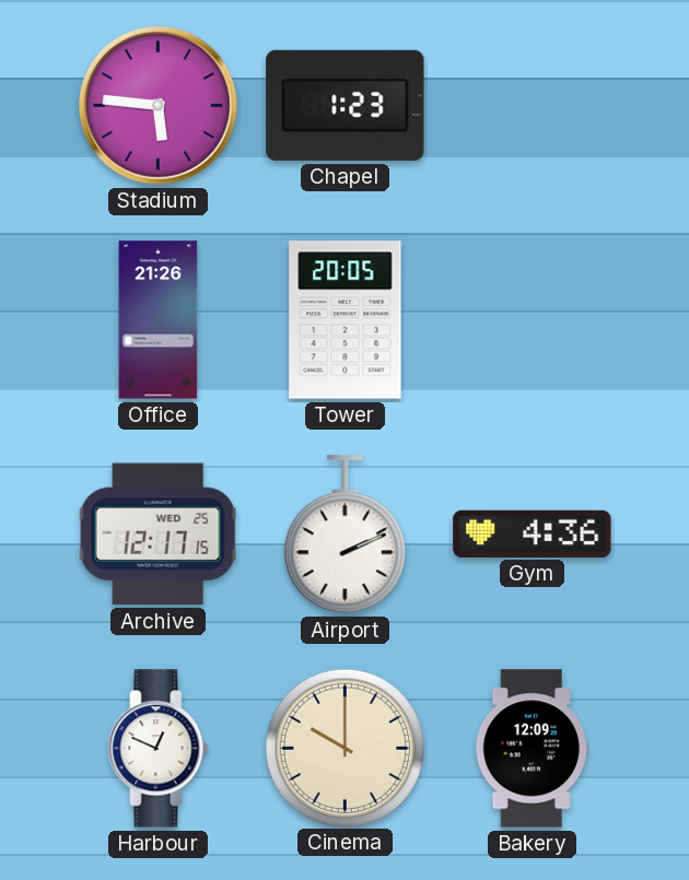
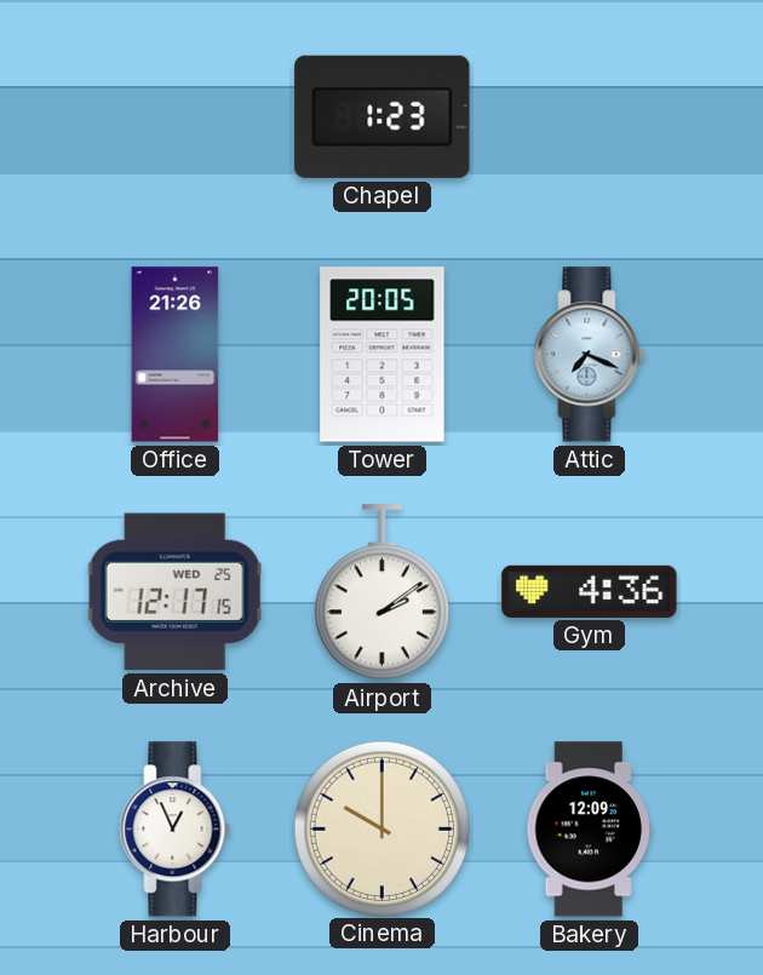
Stadium: 5:46 -> none (159, 106)
Attic: none -> 7:19 (590, 355)
Airport: 2:11 -> 2:09 (381, 592)
Harbour: 12:49 -> 12:56 (176, 830)
